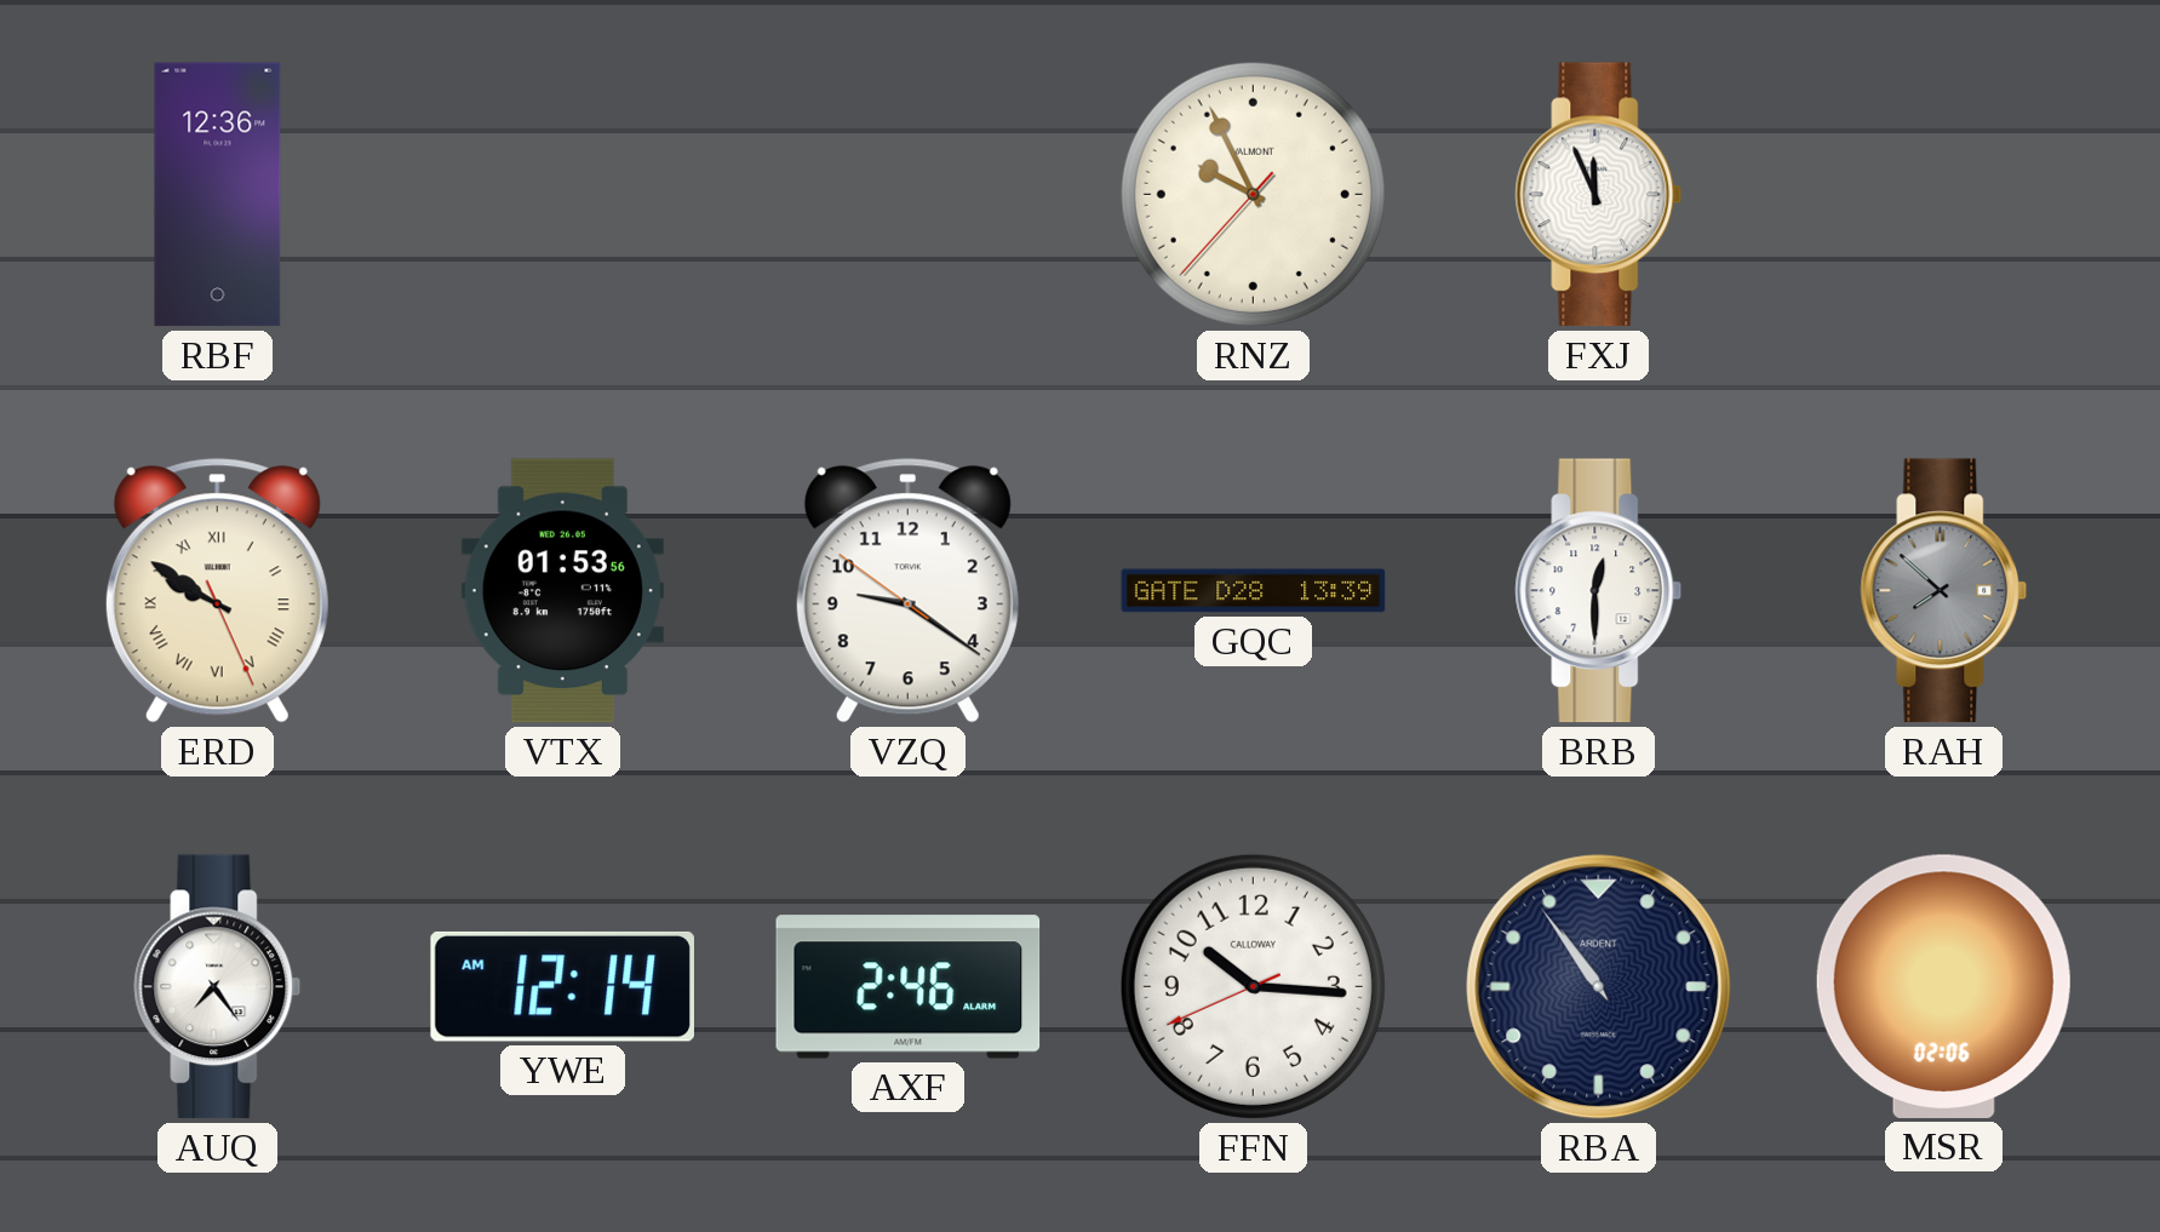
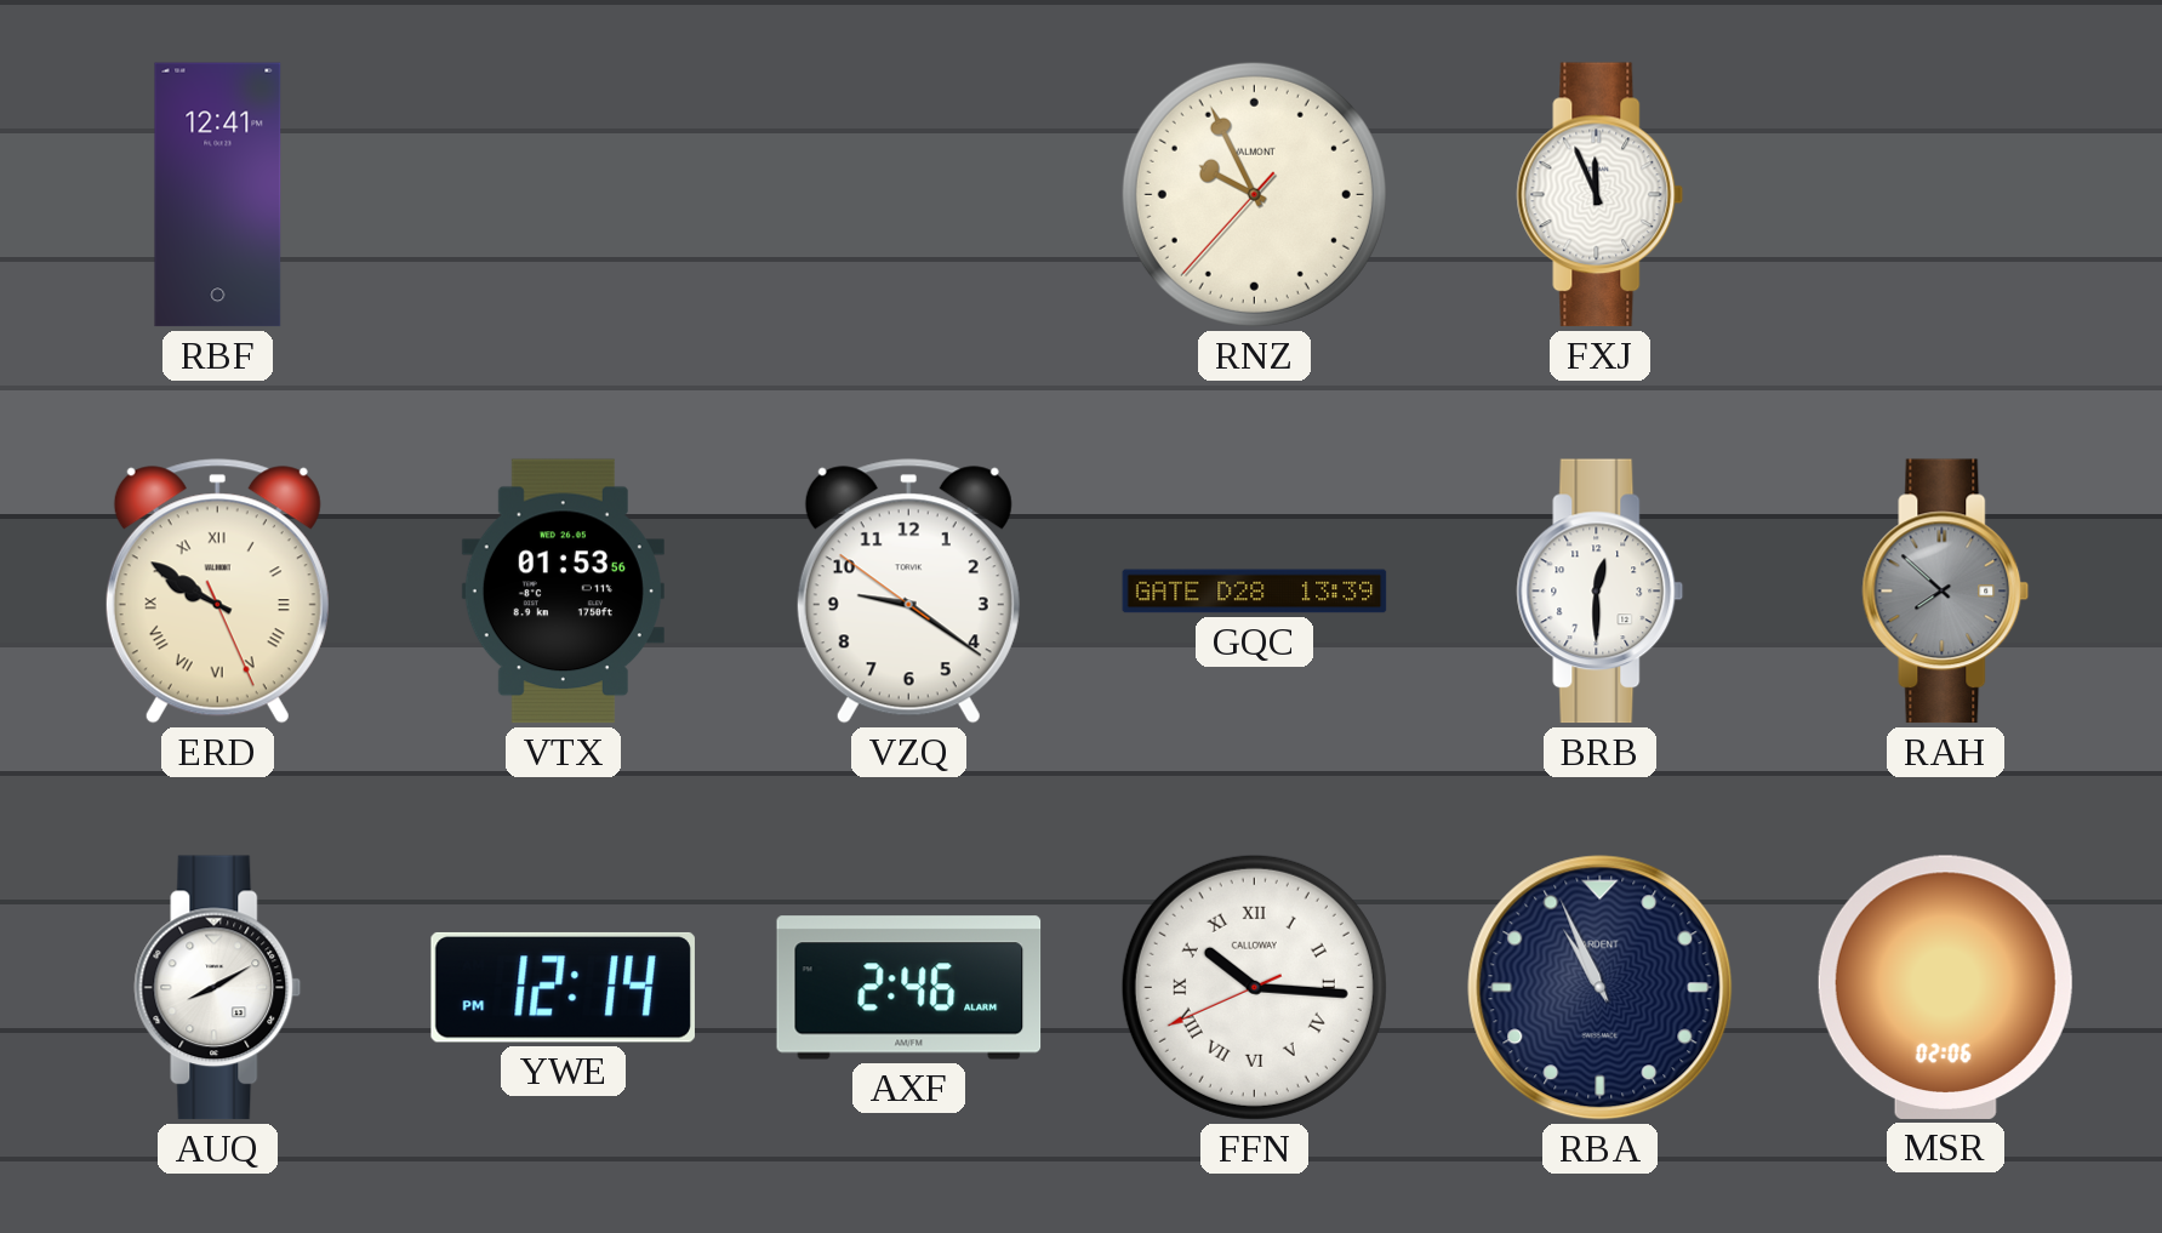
RBF: 12:36 -> 12:41 (218, 195)
AUQ: 7:24 -> 8:10 (218, 988)
YWE: 12:14 AM -> 12:14 PM (563, 987)
FFN numerals: Arabic -> Roman (1254, 987)
RBA: 10:54 -> 10:56 (1601, 988)
